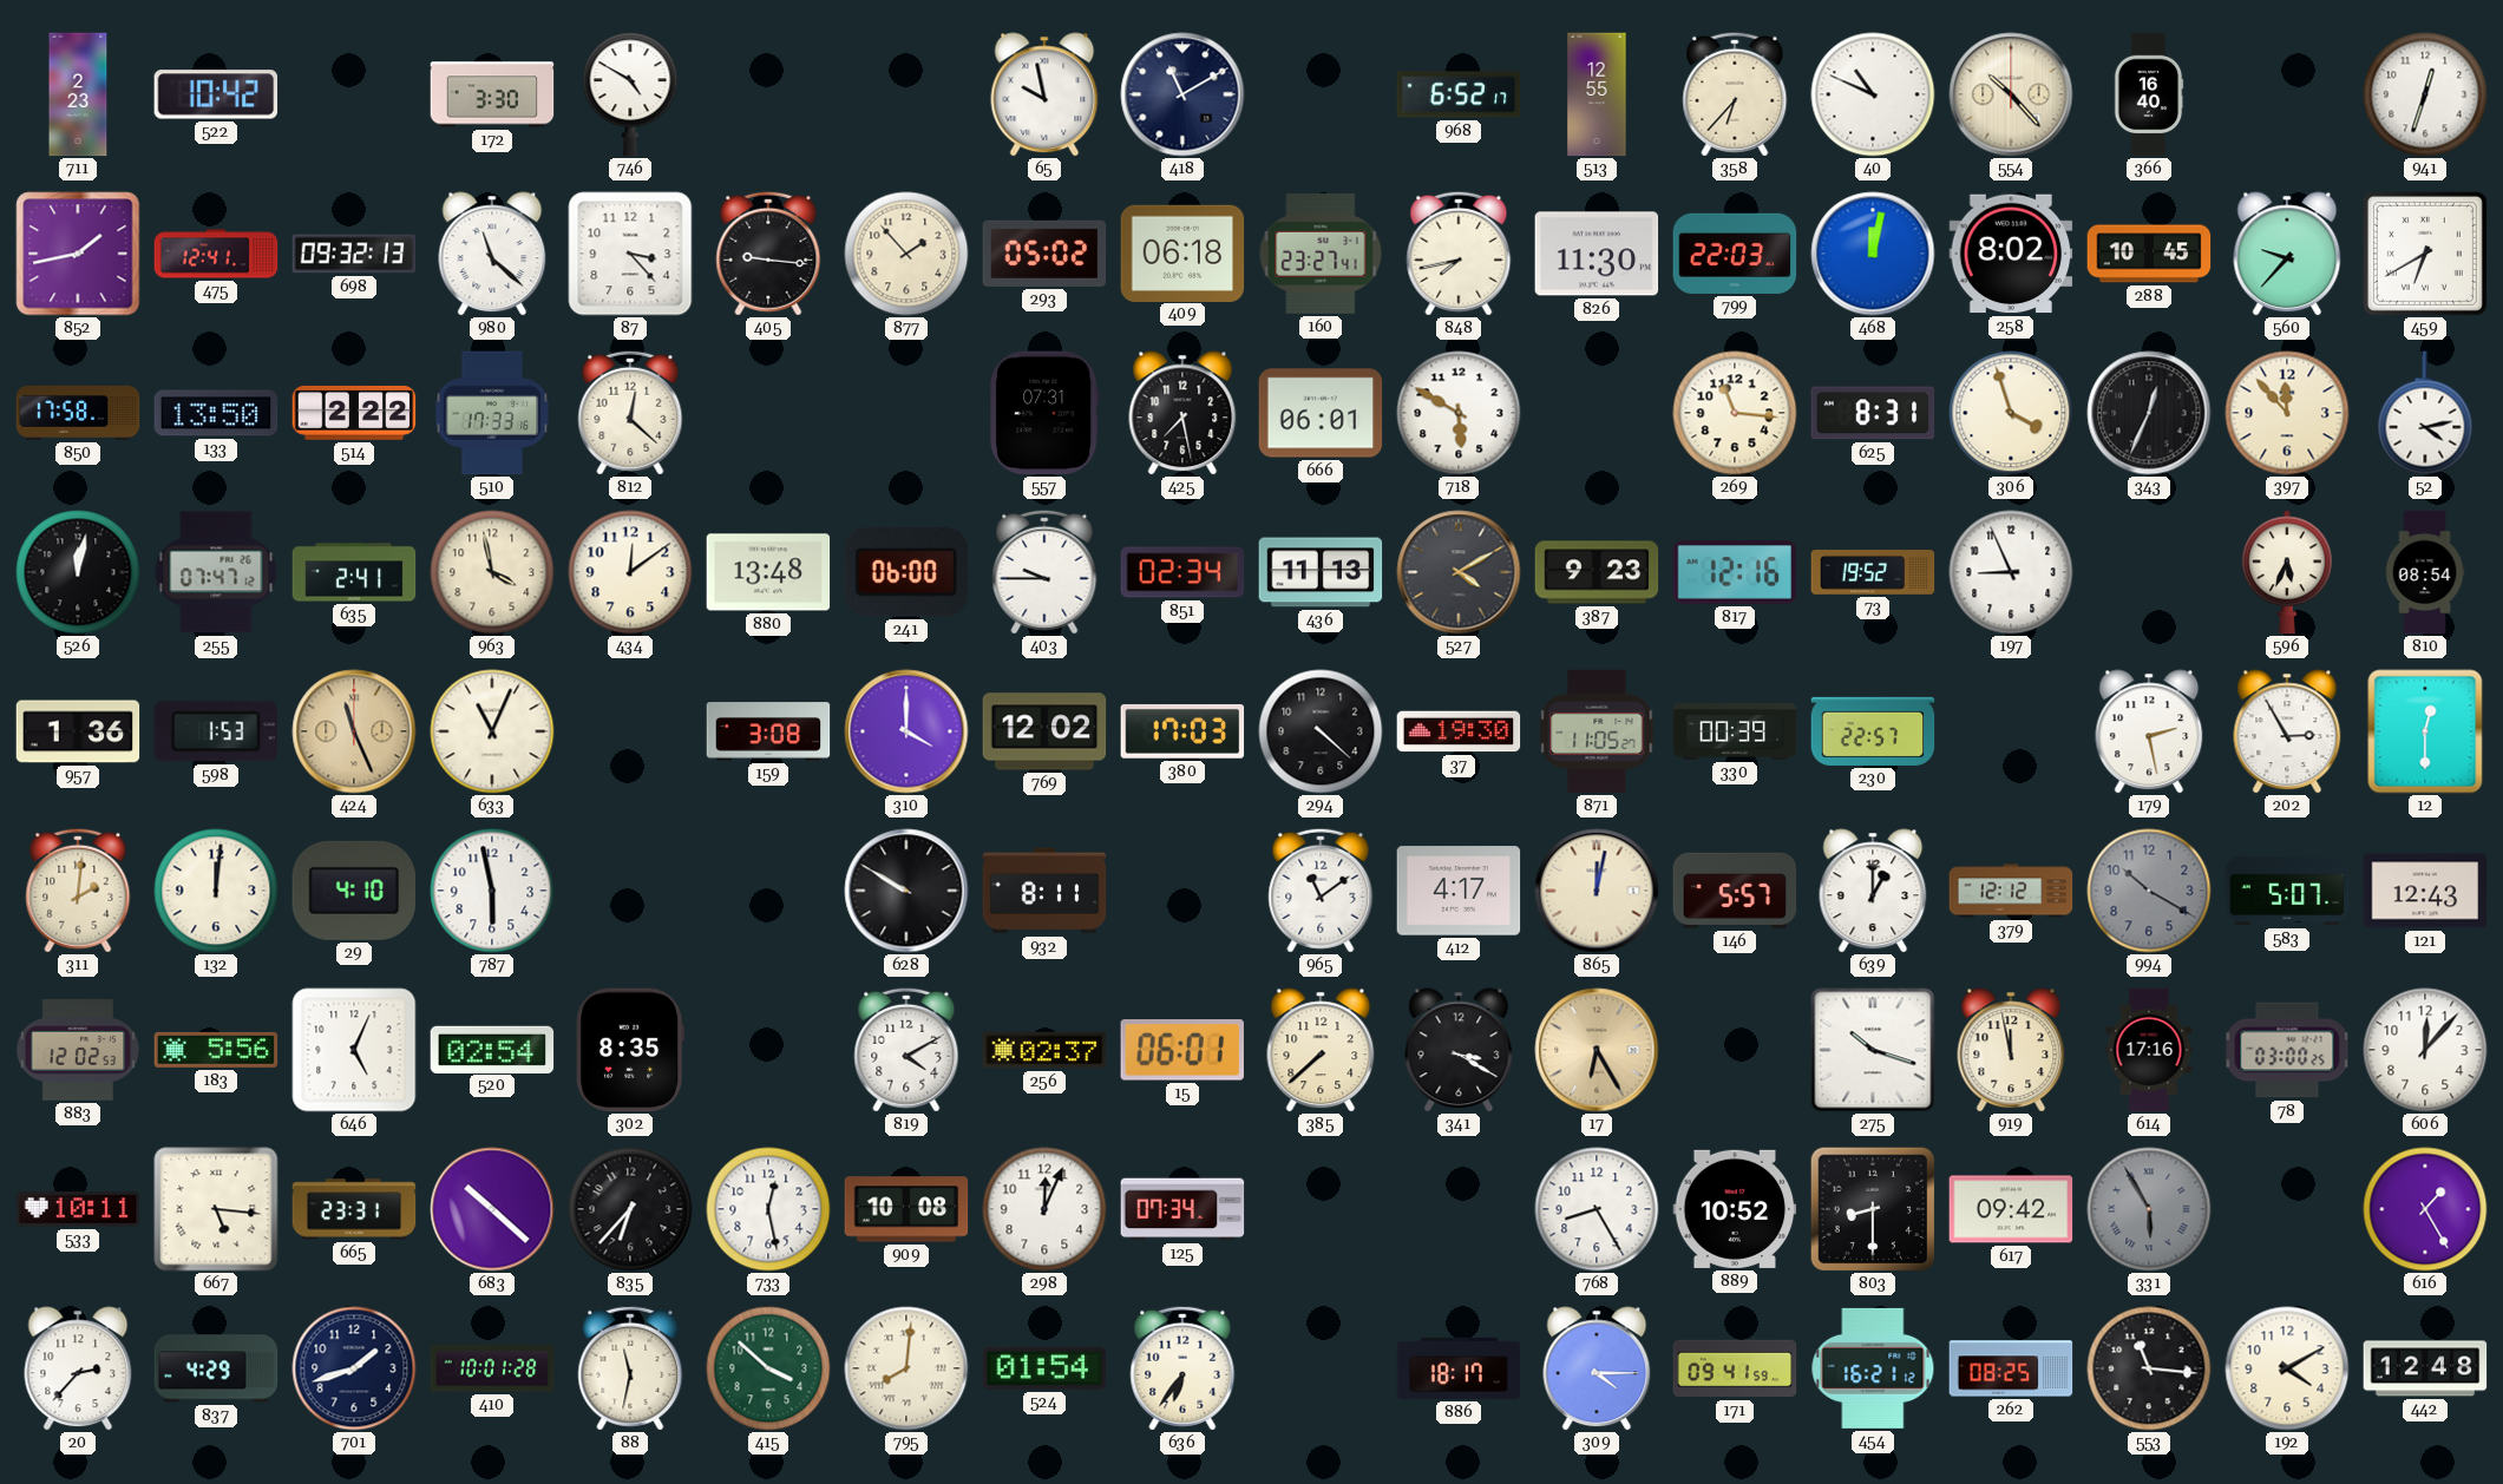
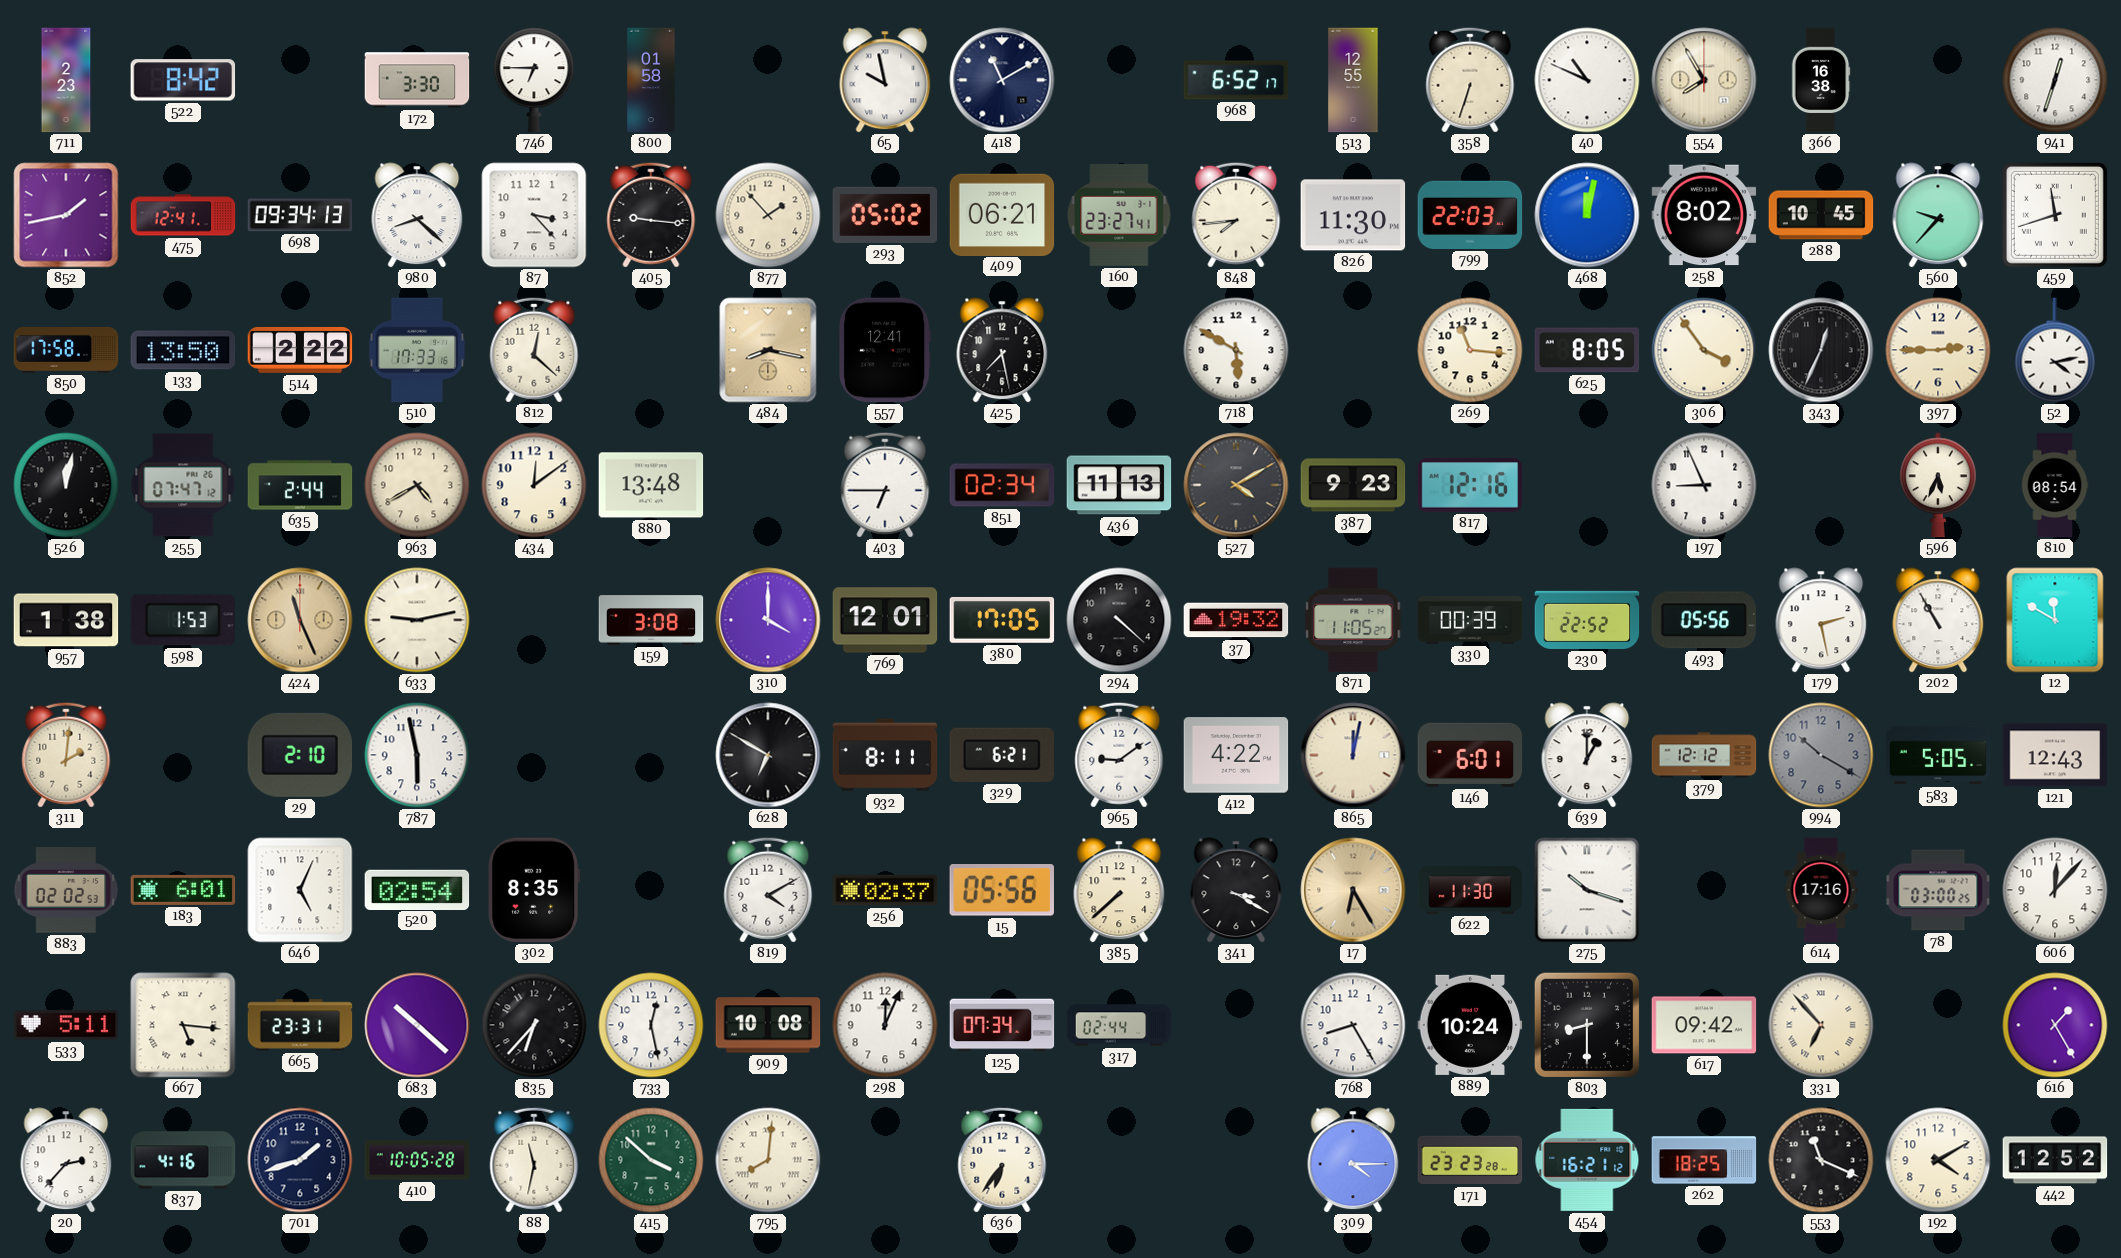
522: 10:42 -> 8:42 (183, 80)
746: 4:50 -> 6:45 (534, 80)
800: none -> 01:58 (651, 80)
358: 6:37 -> 6:33 (1470, 80)
554: 10:23 -> 7:55 (1704, 80)
366: 16:40 -> 16:38 (1821, 80)
698: 09:32 -> 09:34 (300, 215)
980: 11:22 -> 8:22 (417, 215)
409: 06:18 -> 06:21 (1002, 214)
848: 7:43 -> 7:44 (1236, 215)
459: 6:40 -> 11:42 (2055, 215)
484: none -> 8:17 (768, 350)
557: 07:31 -> 12:41 (886, 350)
666: 06:01 -> none (1321, 413)
625: 8:31 -> 8:05 (1587, 350)
306: 3:57 -> 3:54 (1704, 350)
397: 11:53 -> 2:45 (1938, 350)
635: 2:41 -> 2:44 (300, 485)
963: 3:58 -> 4:40 (417, 485)
241: 06:00 -> none (905, 572)
403: 9:45 -> 6:45 (885, 485)
73: 19:52 -> none (1873, 573)
957: 1:36 -> 1:38 (66, 620)
633: 11:04 -> 9:13 (417, 620)
769: 12:02 -> 12:01 (885, 620)
380: 17:03 -> 17:05 (1002, 620)
37: 19:30 -> 19:32 (1236, 620)
230: 22:57 -> 22:52 (1587, 620)
493: none -> 05:56 (1704, 620)
202: 2:55 -> 10:55 (1938, 620)
12: 12:30 -> 11:50 (2055, 620)
132: 12:01 -> none (216, 891)
29: 4:10 -> 2:10 (300, 755)
628: 9:50 -> 6:50 (768, 755)
329: none -> 6:21 (1002, 755)
965: 11:09 -> 9:09 (1119, 755)
412: 4:17 -> 4:22 (1236, 755)
146: 5:57 -> 6:01 (1470, 755)
583: 5:07 -> 5:05 (1938, 755)
883: 12:02 -> 02:02 (66, 890)
183: 5:56 -> 6:01 (183, 890)
15: 06:01 -> 05:56 (1002, 891)
622: none -> 11:30 (1470, 890)
919: 11:58 -> none (2011, 1050)
533: 10:11 -> 5:11 (66, 1025)
317: none -> 02:44 (1119, 1025)
889: 10:52 -> 10:24 (1470, 1025)
331: 5:55 -> 6:53 (1821, 1025)
331 dial: grey -> cream (1821, 1025)
837: 4:29 -> 4:16 (183, 1160)
410: 10:01 -> 10:05 (417, 1160)
524: 01:54 -> none (1044, 1368)
886: 18:17 -> none (1459, 1368)
171: 09:41 -> 23:23 (1470, 1160)
262: 08:25 -> 18:25 (1704, 1160)
553: 11:16 -> 11:19 (1821, 1160)
442: 12:48 -> 12:52 (2055, 1160)
